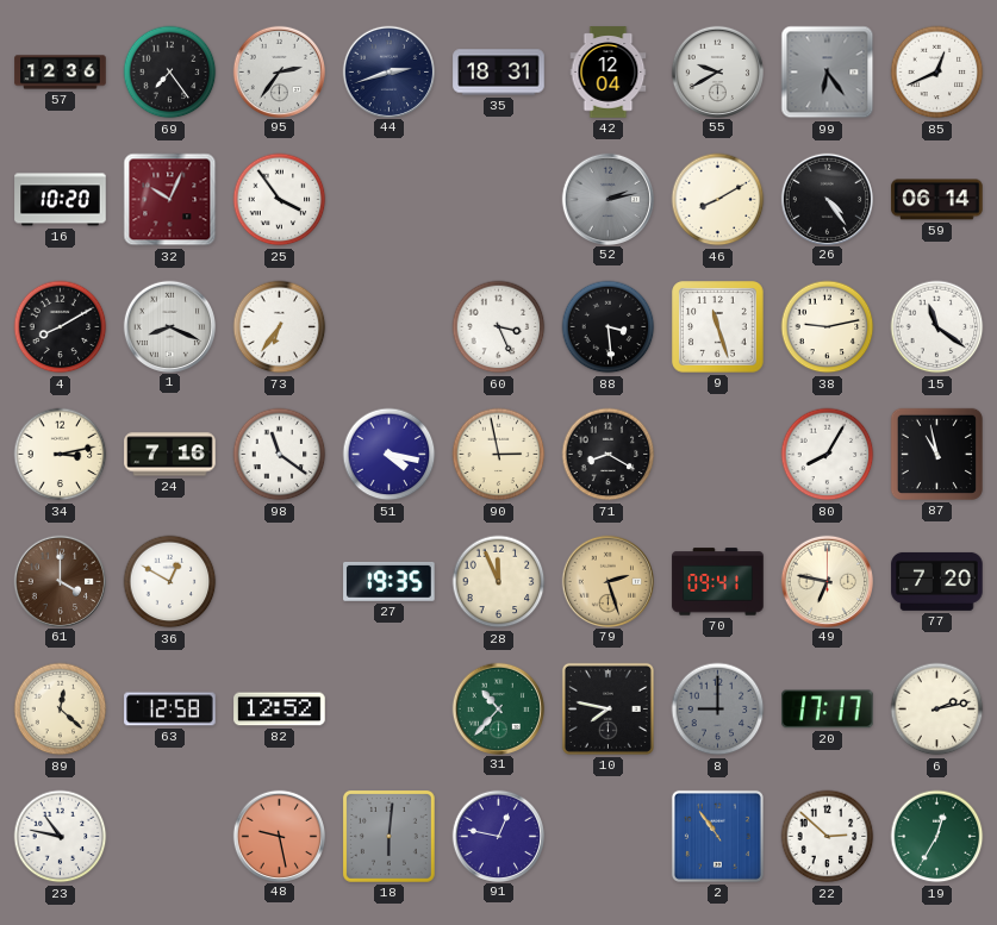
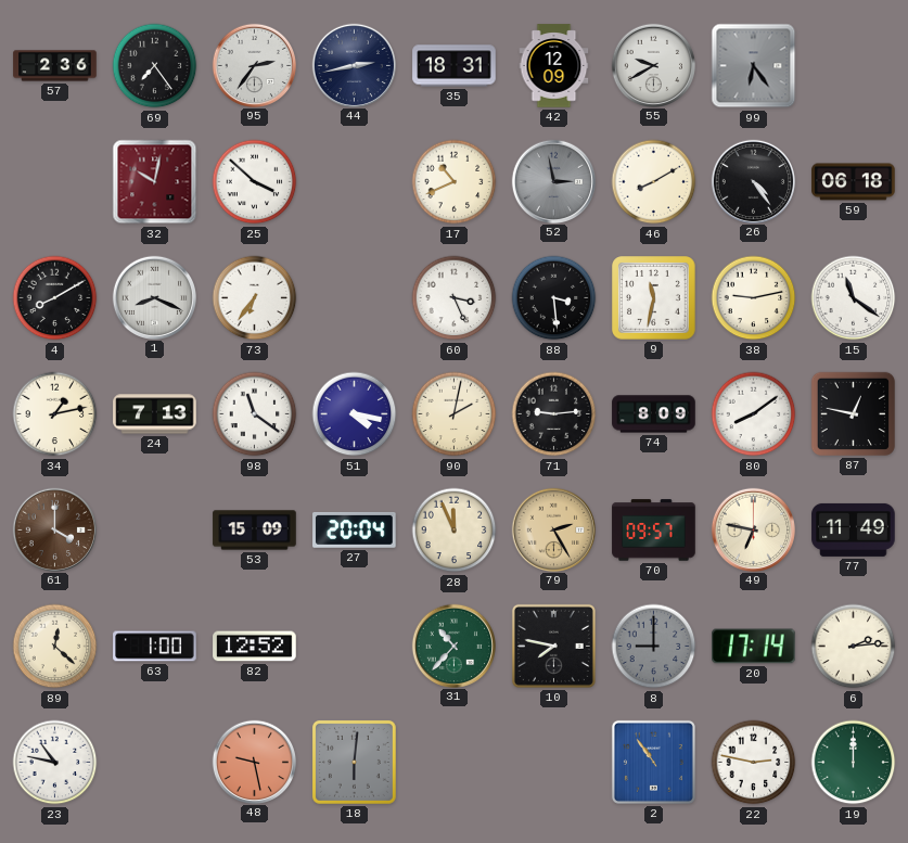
57: 12:36 -> 2:36 (55, 66)
44: 2:42 -> 2:43 (354, 65)
42: 12:04 -> 12:09 (554, 66)
85: 12:41 -> none (937, 73)
16: 10:20 -> none (61, 200)
32: 10:04 -> 10:02 (155, 182)
25: 3:54 -> 3:52 (255, 182)
17: none -> 10:41 (455, 182)
52: 2:13 -> 2:58 (553, 181)
59: 06:14 -> 06:18 (854, 182)
9: 11:27 -> 11:32 (654, 298)
34: 3:13 -> 1:13 (55, 414)
24: 7:16 -> 7:13 (155, 414)
90: 2:58 -> 2:02 (455, 414)
71: 8:20 -> 9:14 (554, 414)
74: none -> 8:09 (654, 414)
80: 8:05 -> 8:09 (754, 414)
87: 10:58 -> 12:47 (853, 413)
36: 12:50 -> none (170, 582)
53: none -> 15:09 (255, 531)
27: 19:35 -> 20:04 (355, 529)
79: 2:27 -> 2:25 (553, 529)
70: 09:41 -> 09:57 (654, 531)
77: 7:20 -> 11:49 (854, 529)
63: 12:58 -> 1:00 (155, 647)
20: 17:17 -> 17:14 (754, 647)
6: 2:13 -> 2:14 (854, 647)
91: 12:47 -> none (498, 836)
22: 2:52 -> 2:47 (754, 763)
19: 12:35 -> 12:00 (854, 763)
